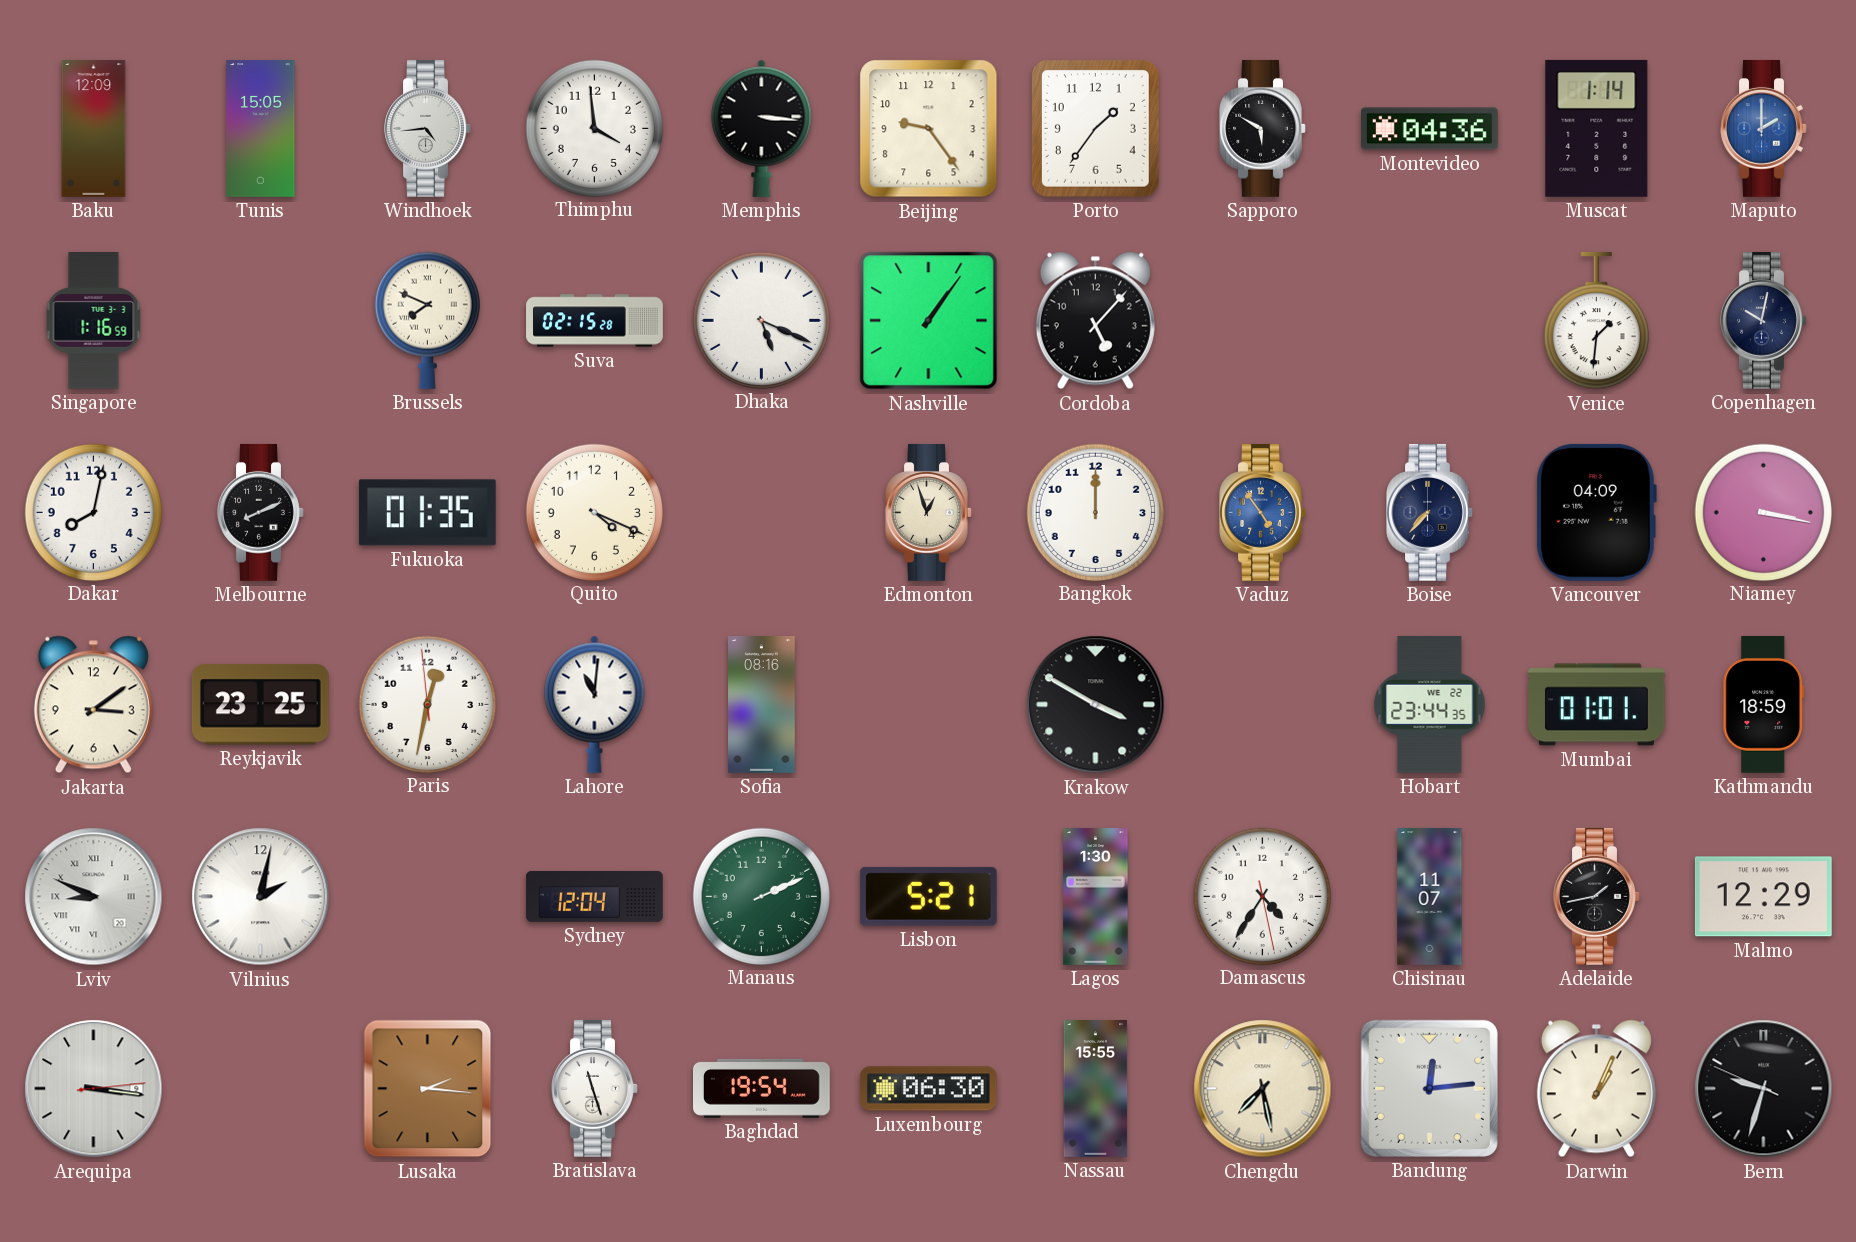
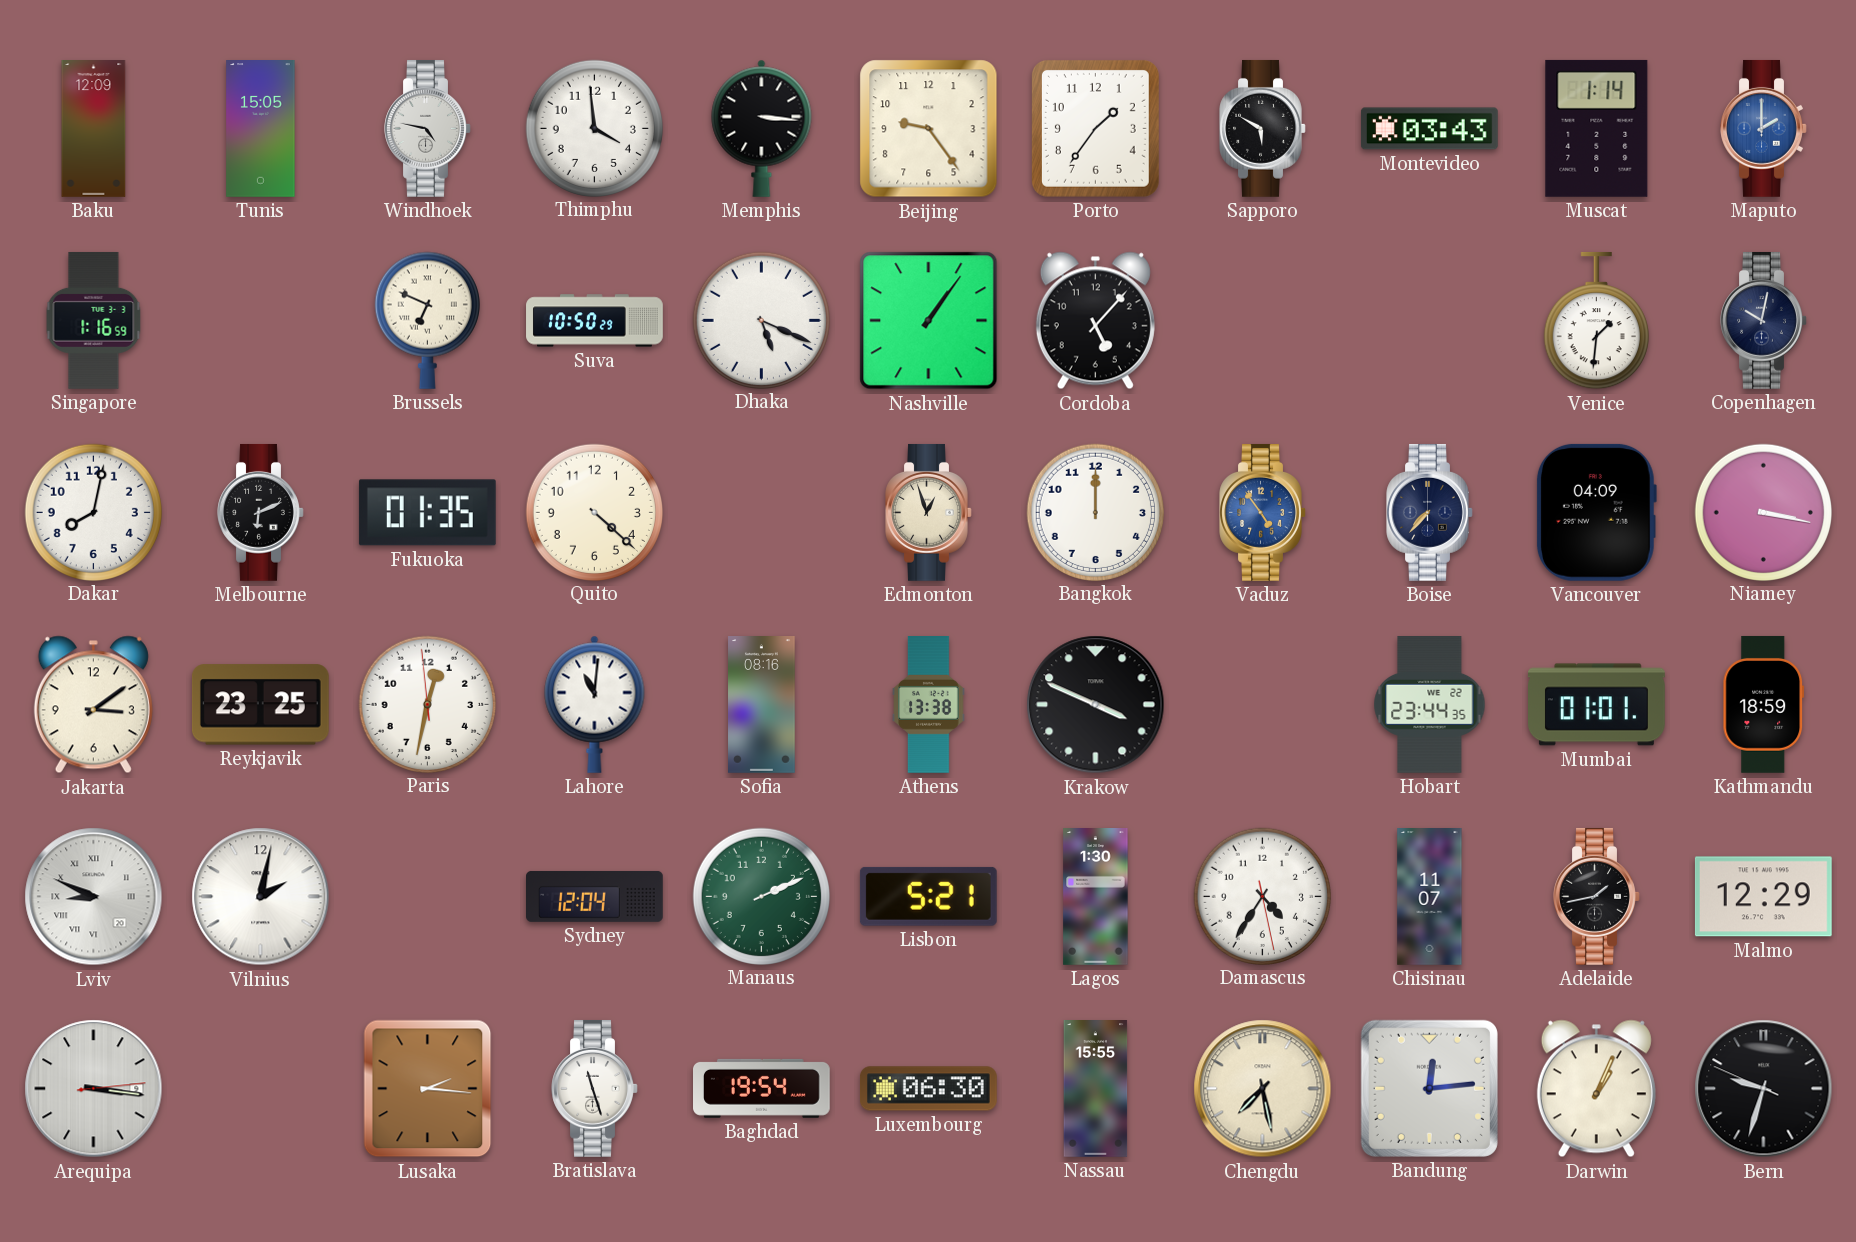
Windhoek: 4:44 -> 4:47 (428, 128)
Montevideo: 04:36 -> 03:43 (1429, 129)
Brussels: 7:49 -> 6:49 (427, 320)
Suva: 02:15 -> 10:50 (595, 321)
Melbourne: 8:11 -> 6:11 (261, 512)
Quito: 4:19 -> 4:22 (594, 512)
Athens: none -> 13:38 (929, 705)
Krakow: 3:50 -> 3:49 (1096, 705)
